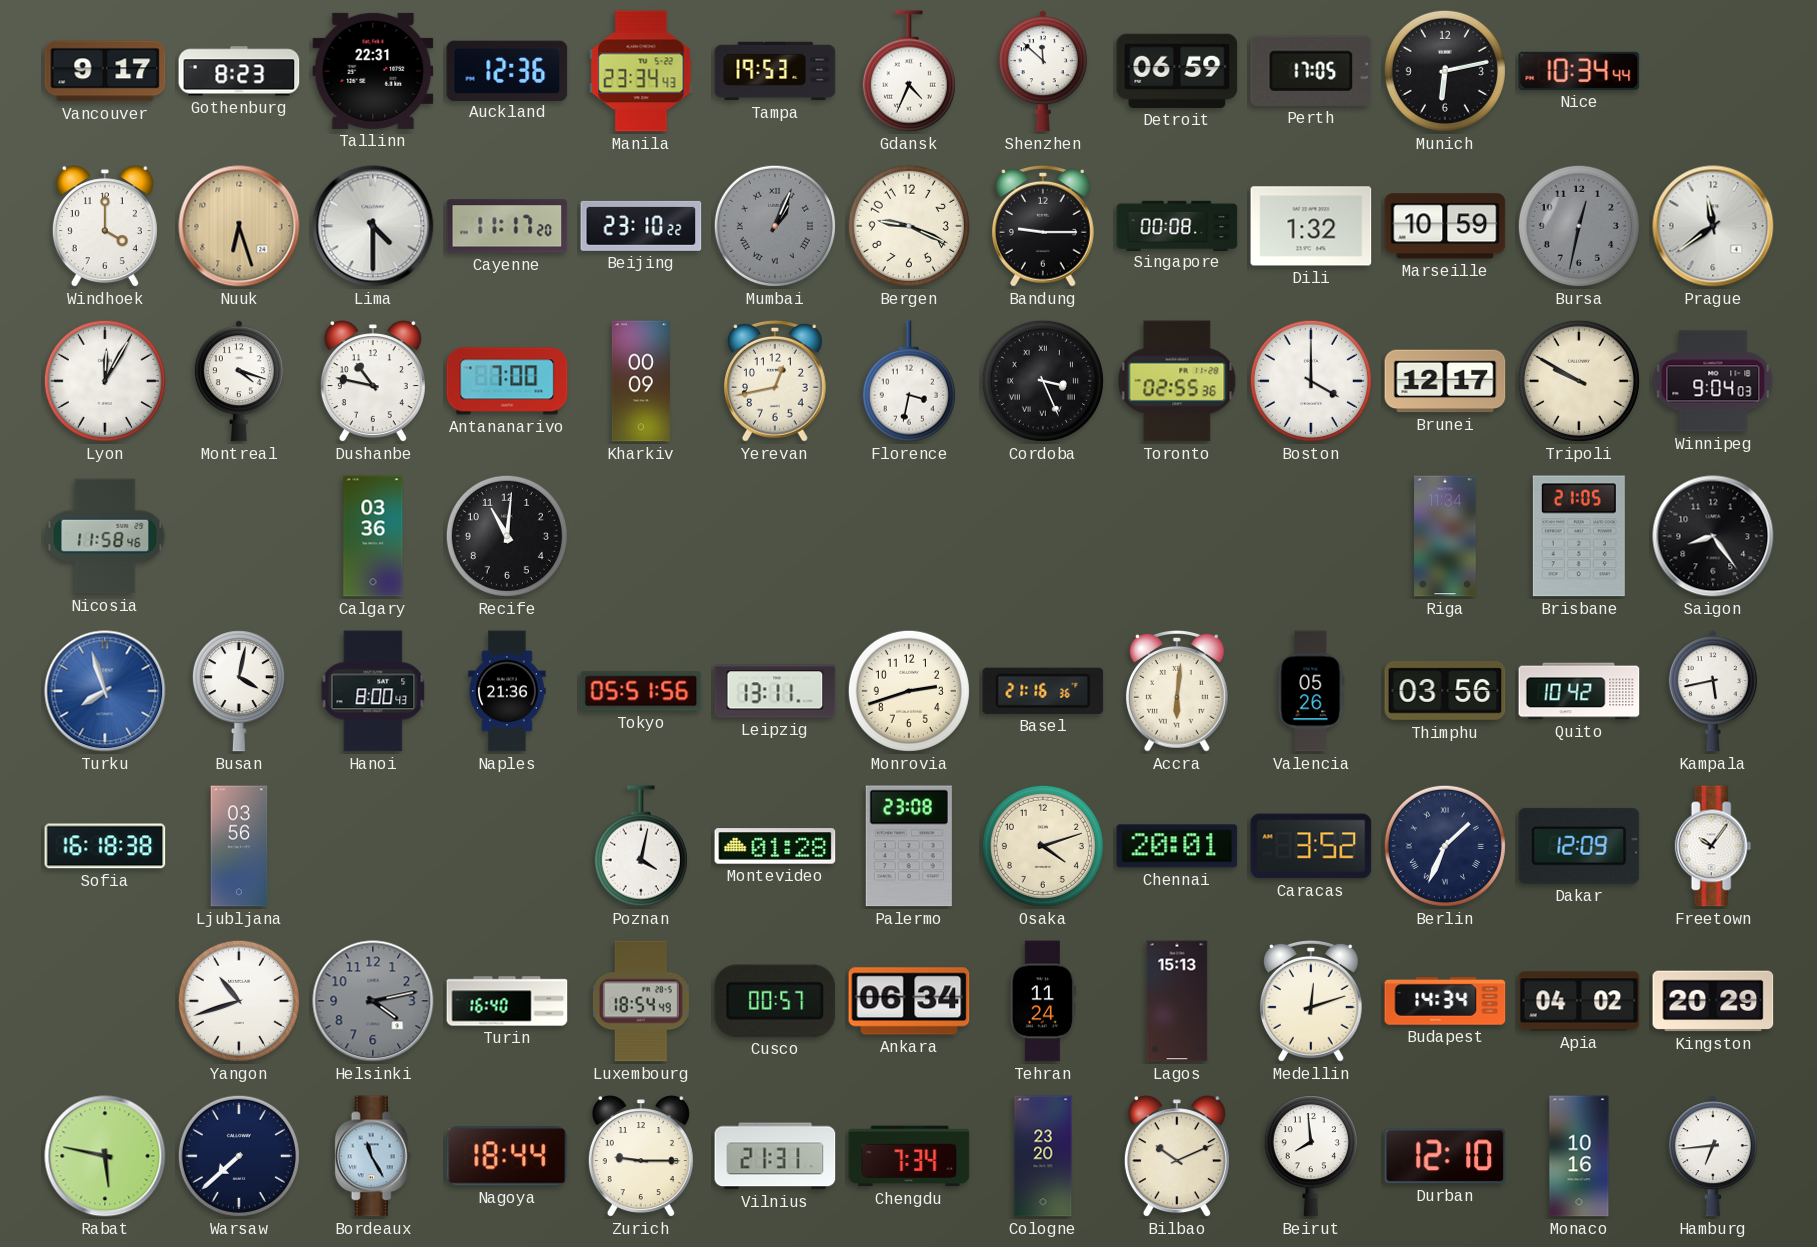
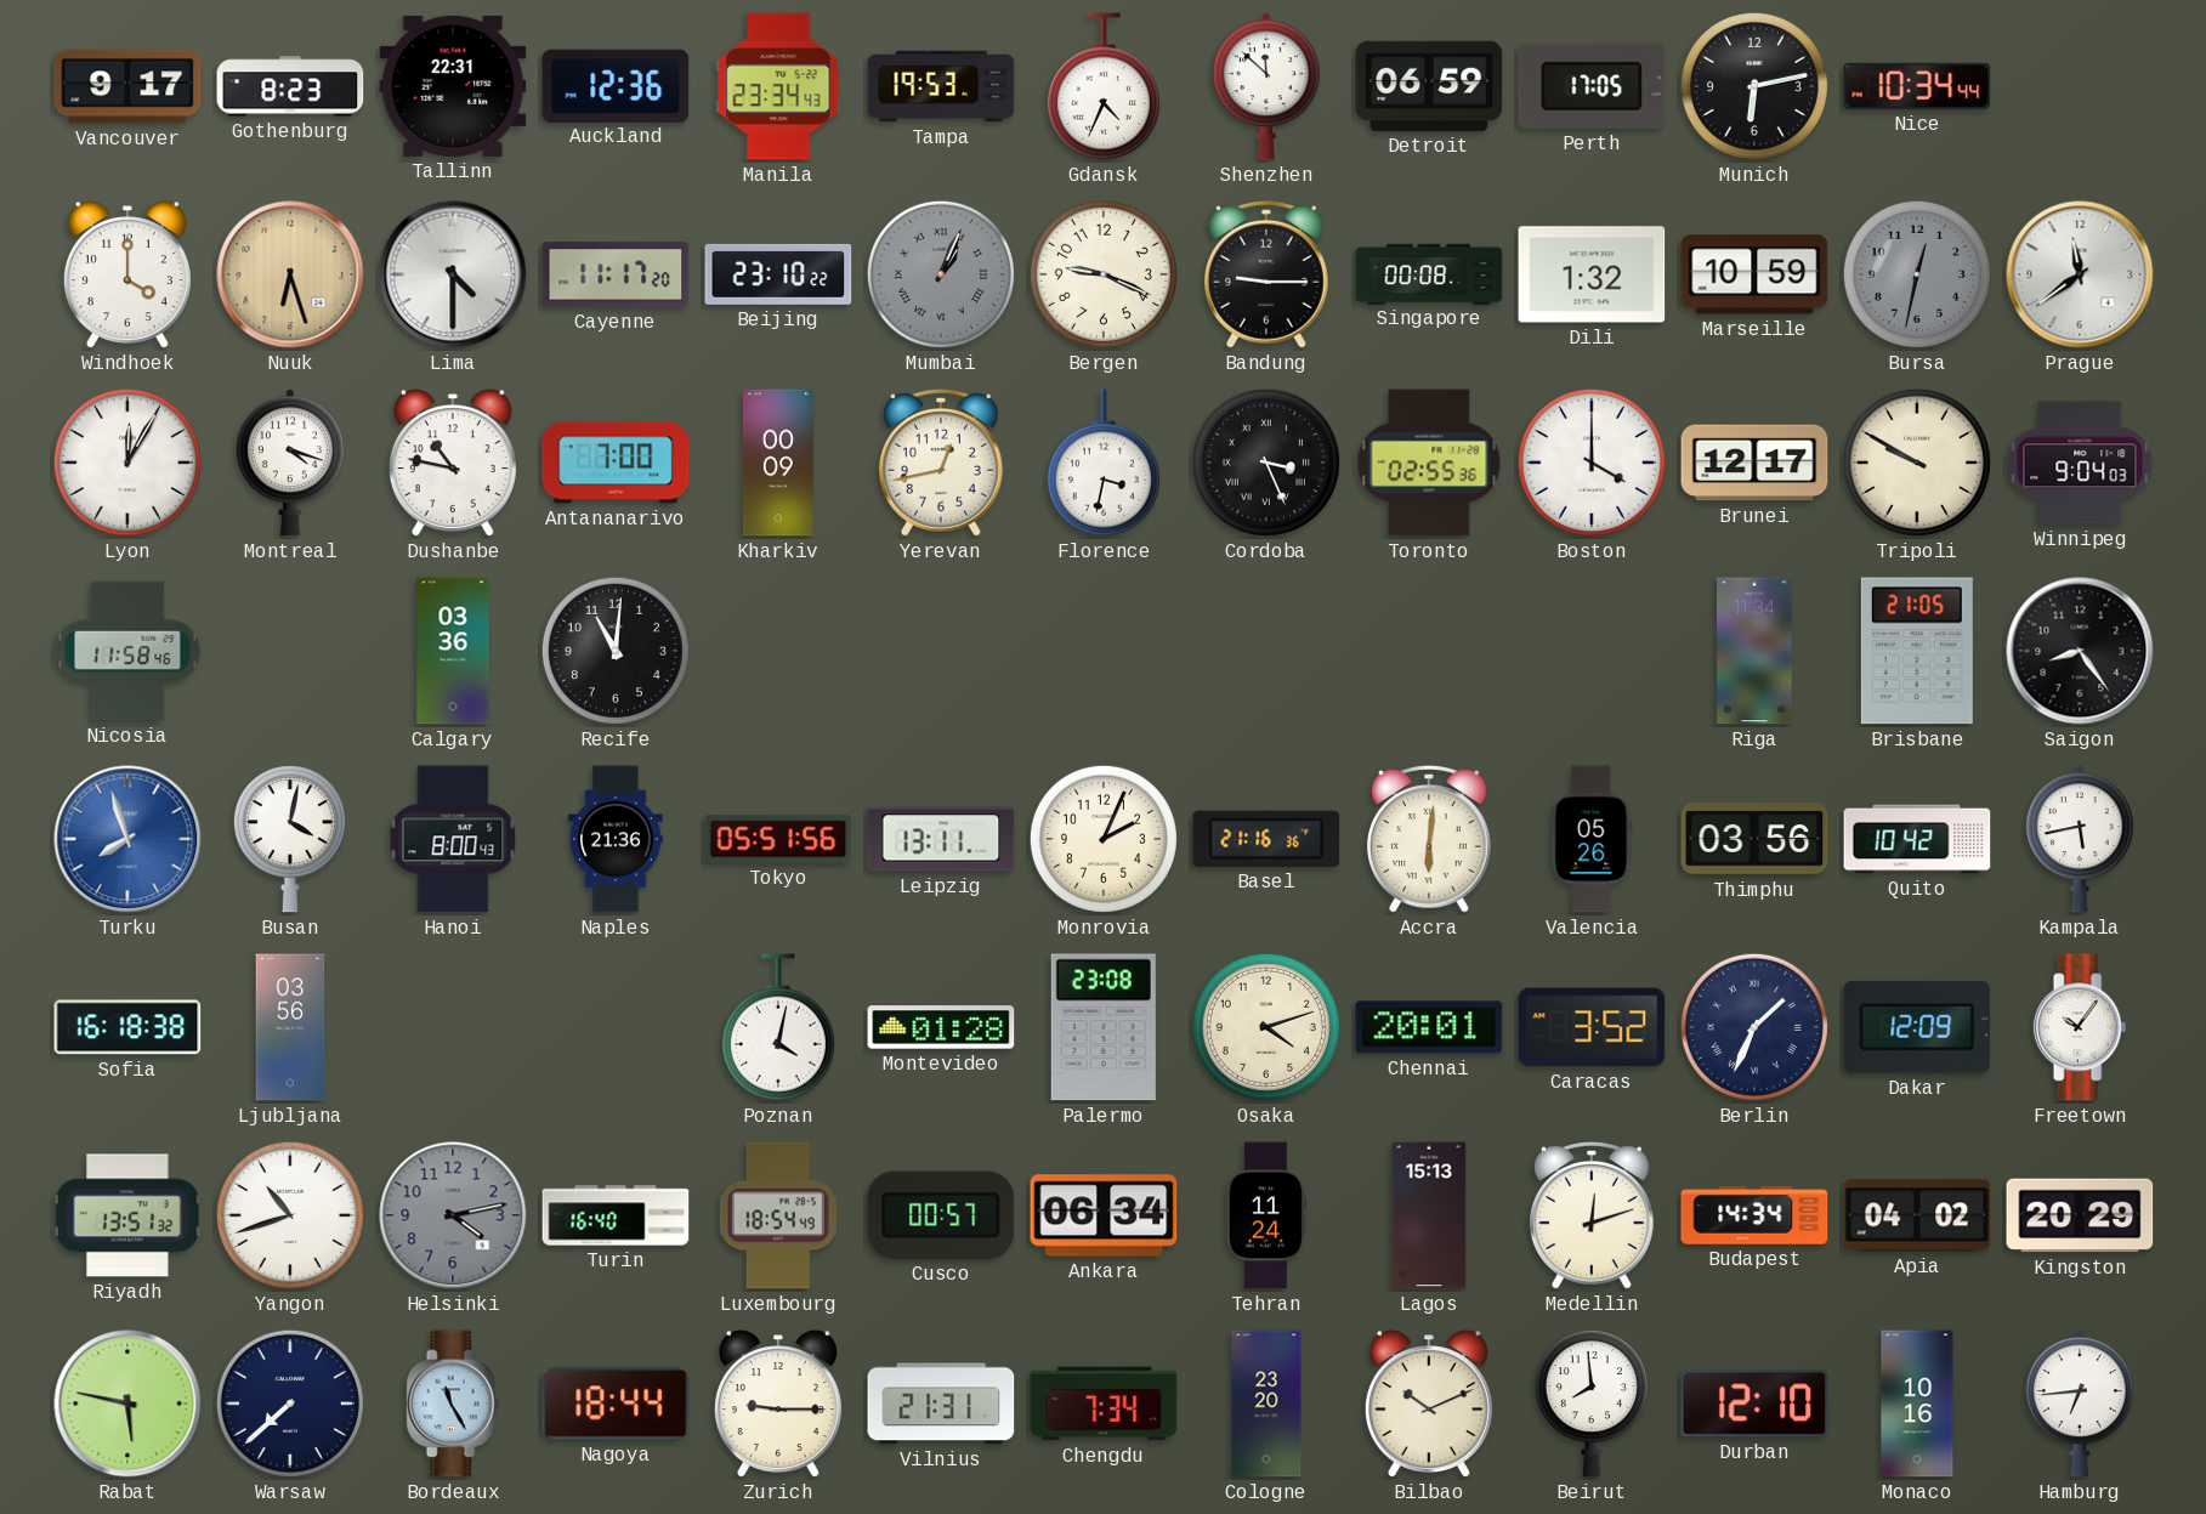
Monrovia: 2:42 -> 2:04 (1104, 839)
Riyadh: none -> 13:51 (127, 1215)
